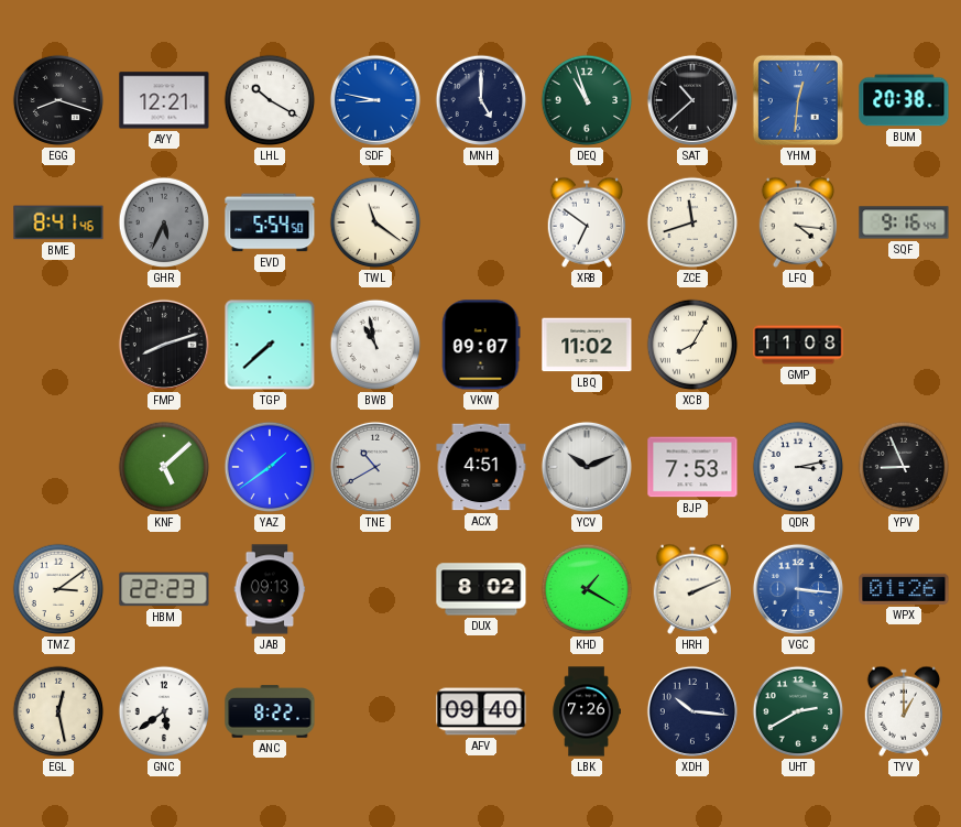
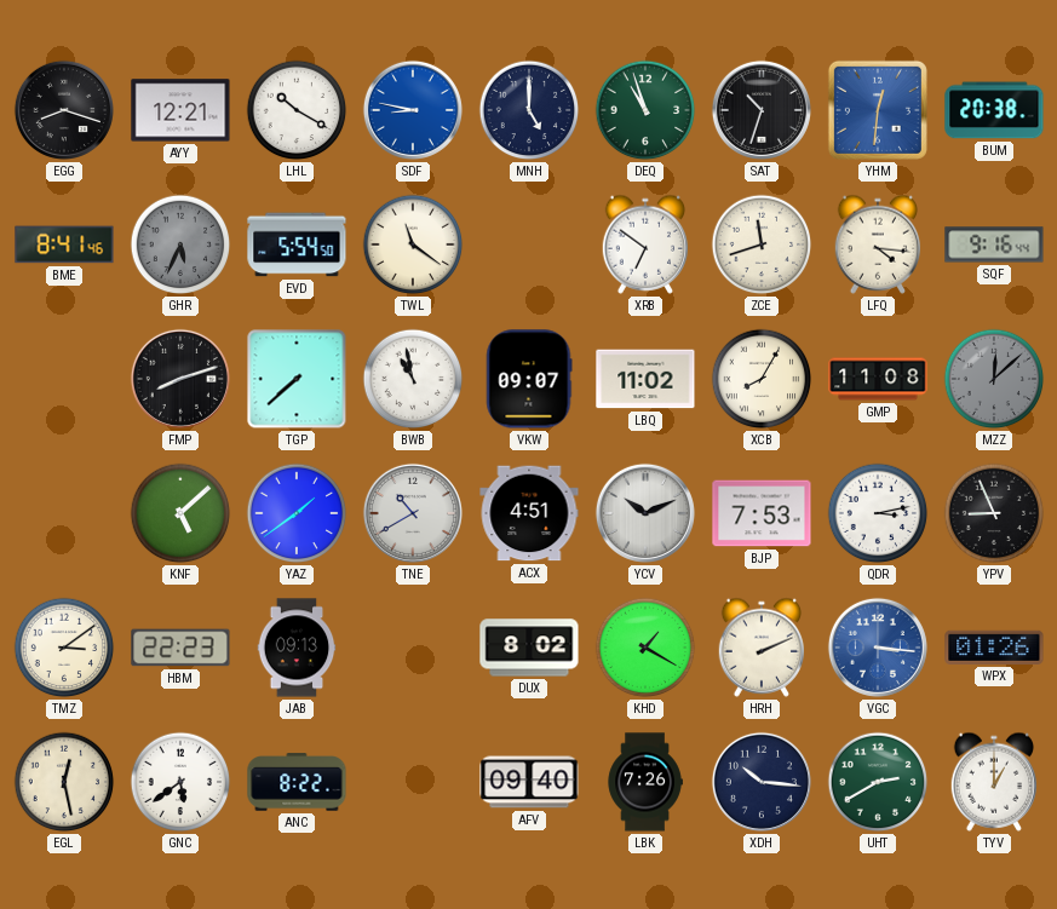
SAT: 10:38 -> 10:33 (762, 110)
MZZ: none -> 12:08 (994, 379)
